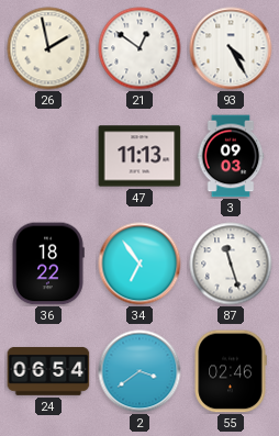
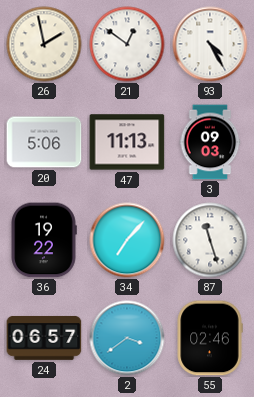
20: none -> 5:06 (44, 142)
36: 18:22 -> 19:22 (44, 240)
34: 6:54 -> 7:07 (127, 240)
24: 06:54 -> 06:57 (44, 338)
